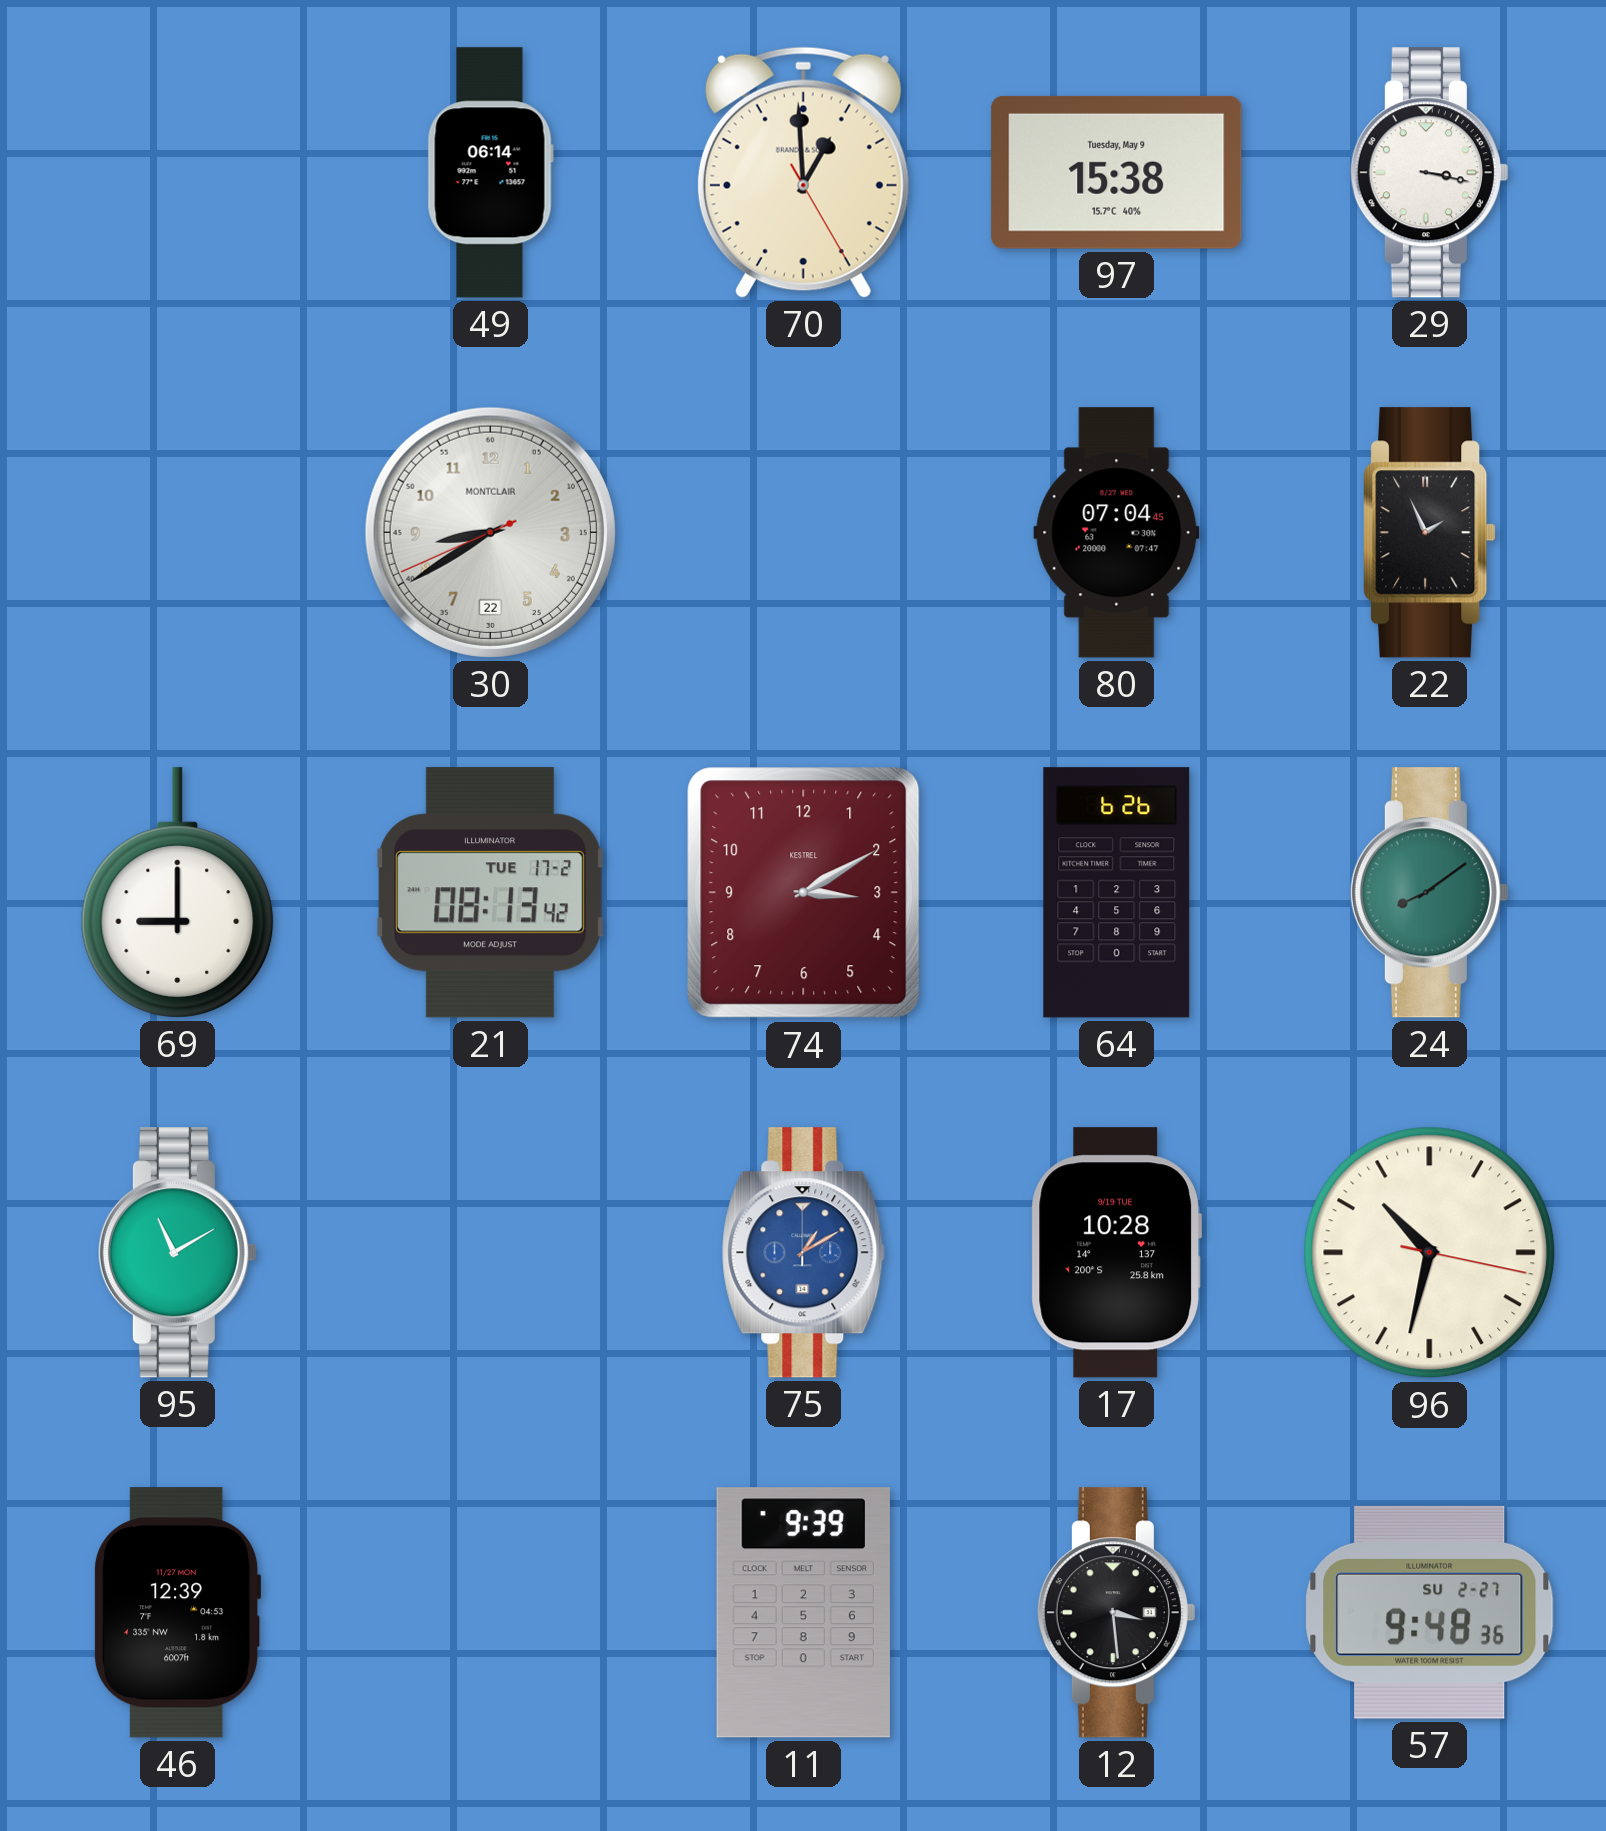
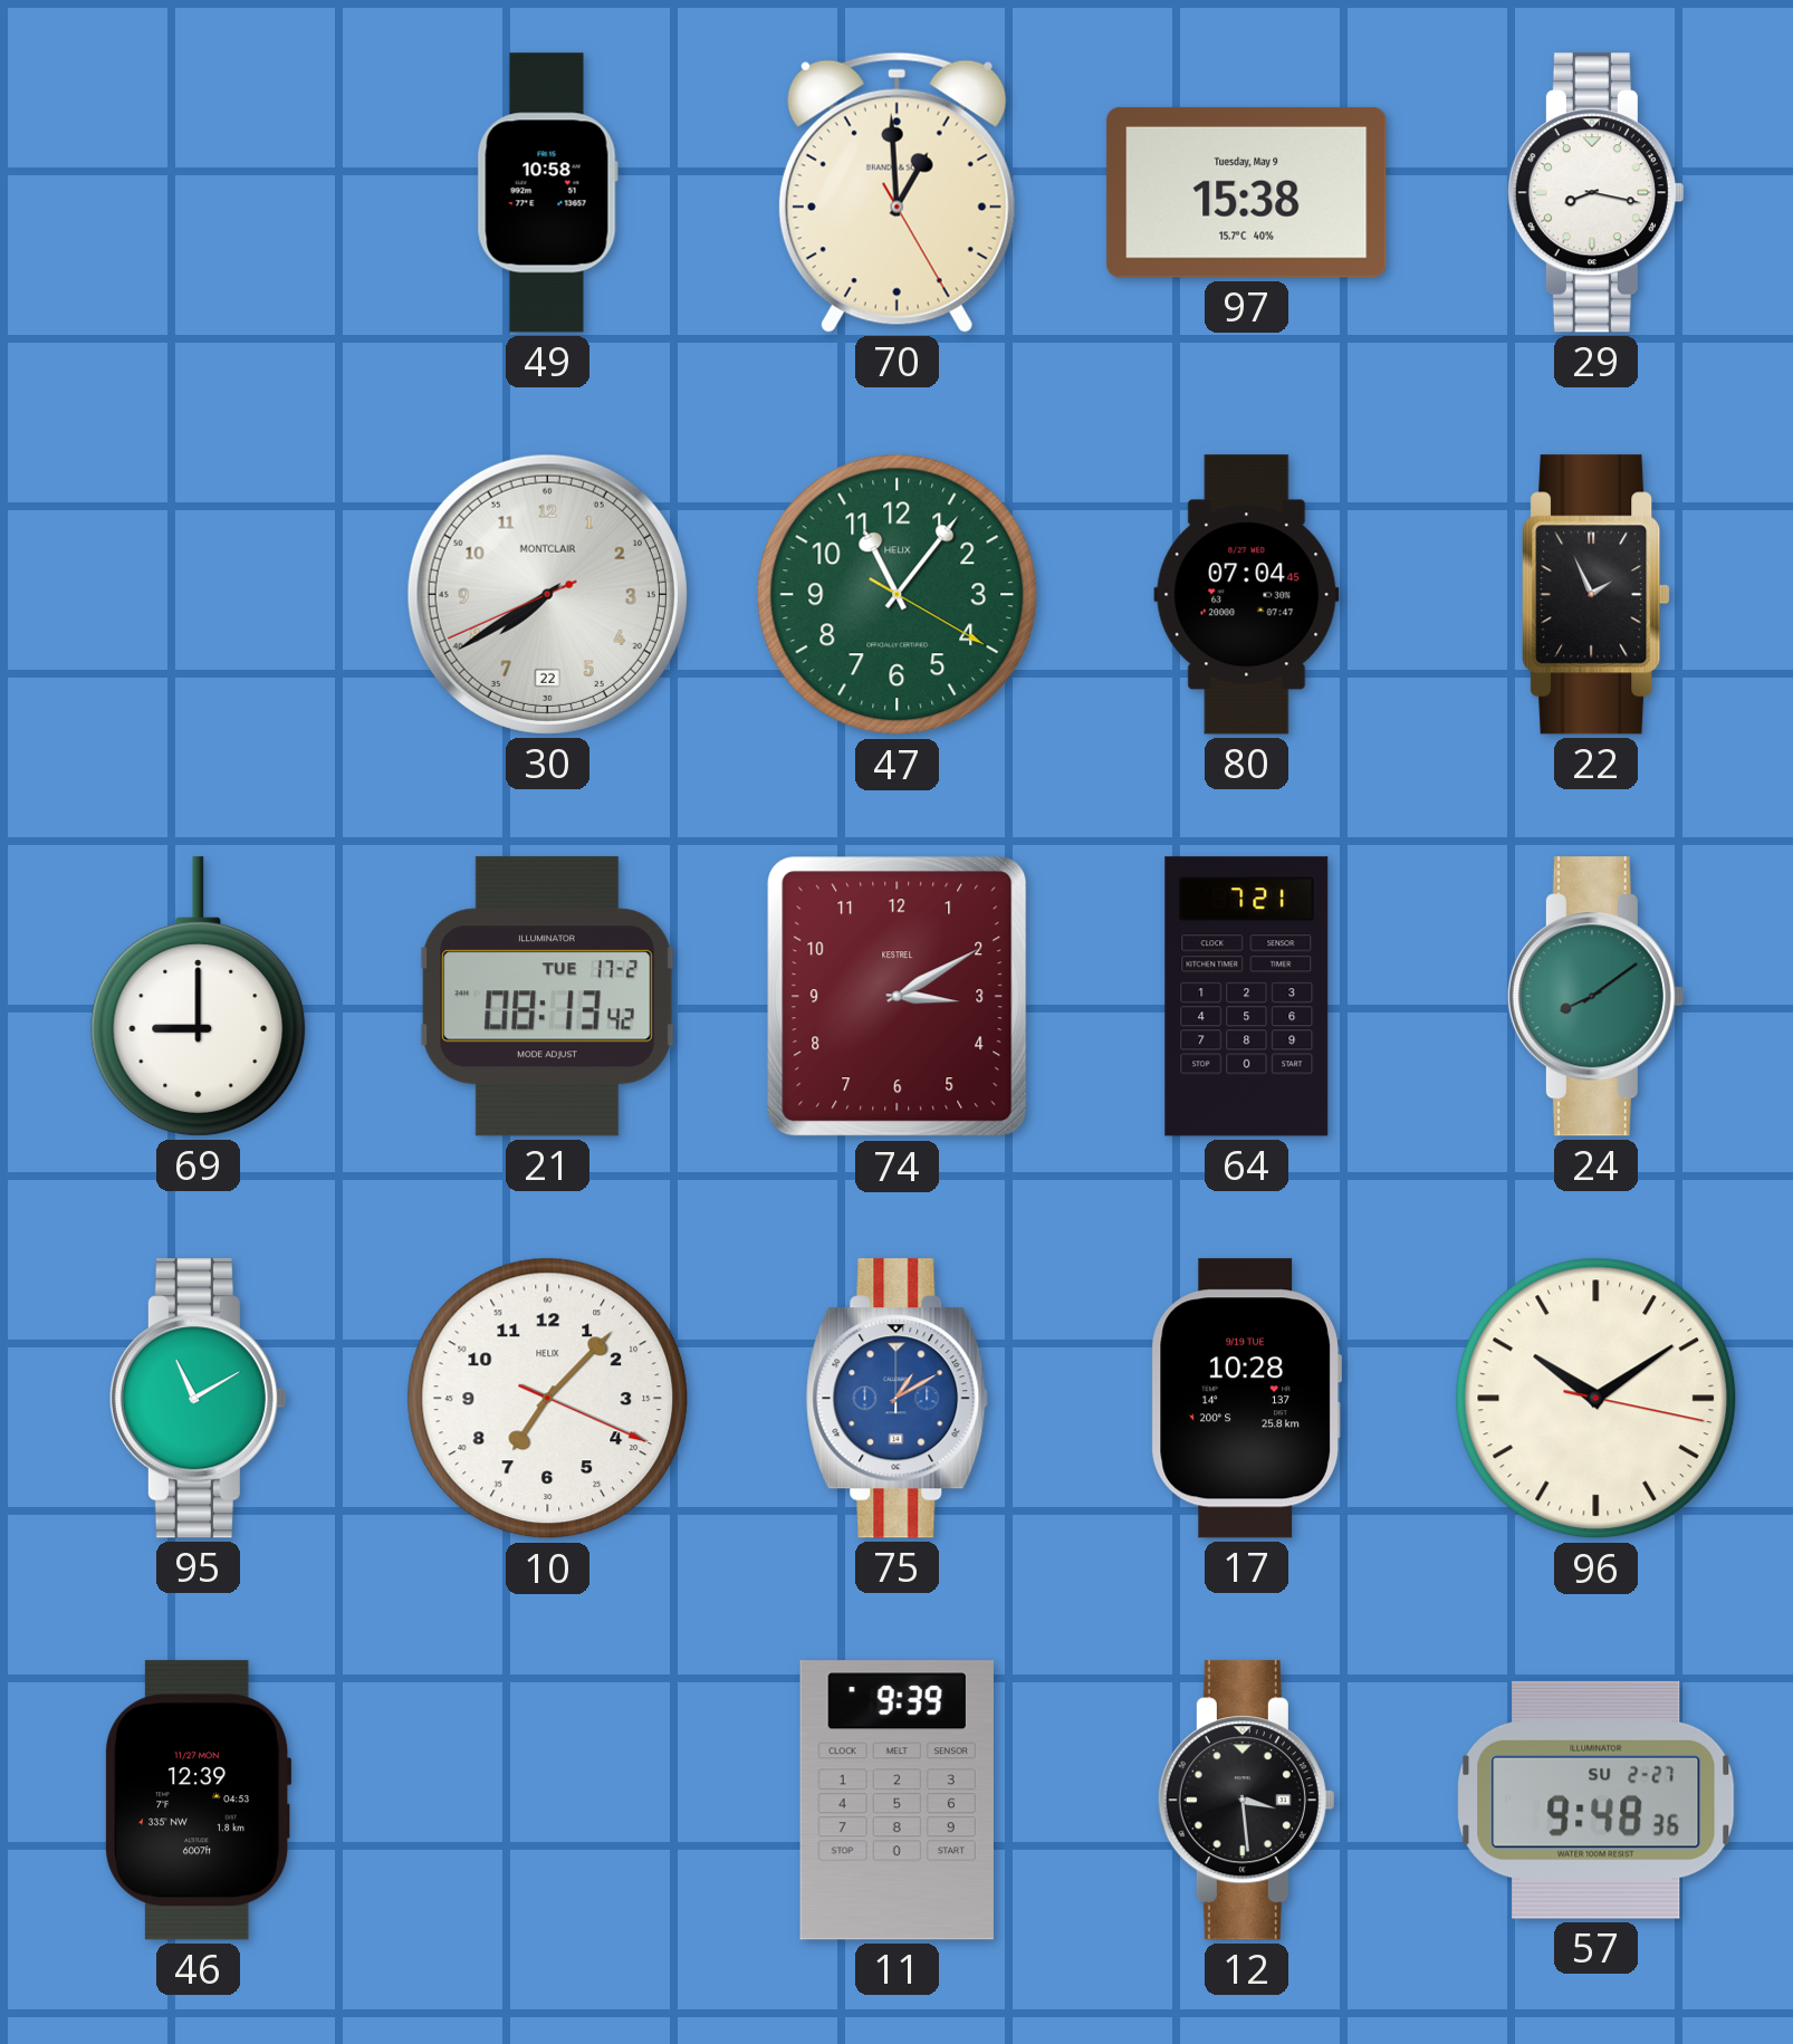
49: 06:14 -> 10:58 (547, 193)
29: 3:17 -> 8:17 (1595, 193)
30: 8:39 -> 7:39 (547, 594)
47: none -> 11:06 (898, 595)
64: 6:26 -> 7:21 (1247, 997)
10: none -> 7:07 (548, 1399)
96: 10:32 -> 10:09 (1597, 1399)
